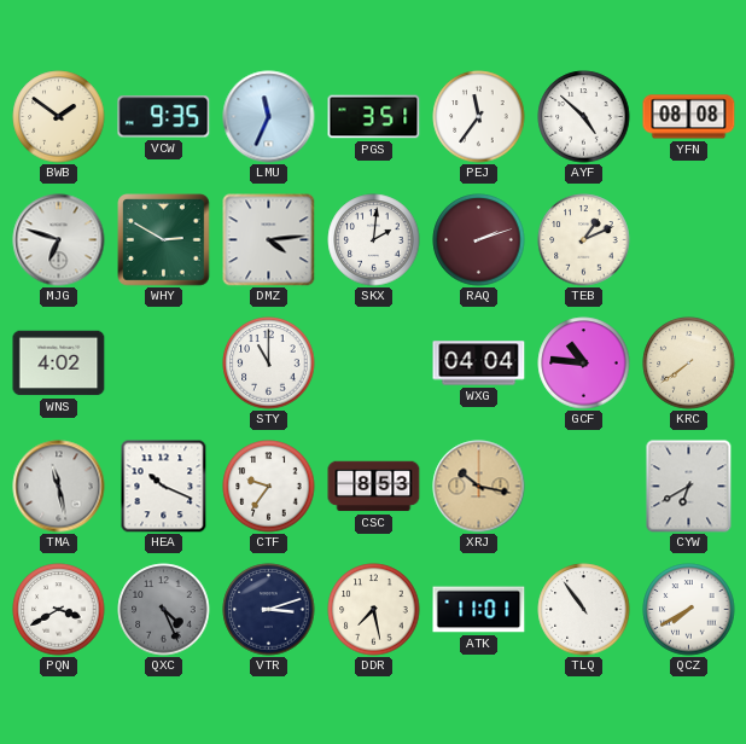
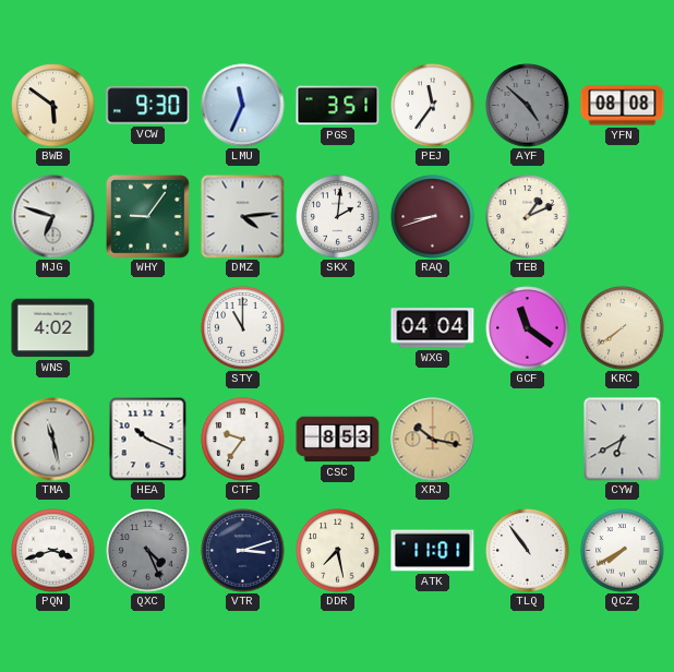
BWB: 1:51 -> 5:51 (53, 106)
VCW: 9:35 -> 9:30 (148, 106)
AYF dial: white -> grey (528, 106)
WHY: 2:50 -> 9:06 (148, 217)
RAQ: 2:12 -> 8:42 (433, 217)
GCF: 10:46 -> 11:21 (528, 328)
PQN: 3:40 -> 3:42 (53, 551)
